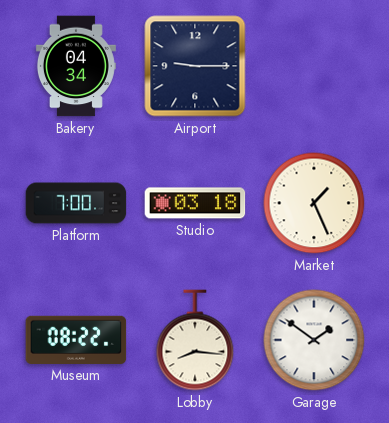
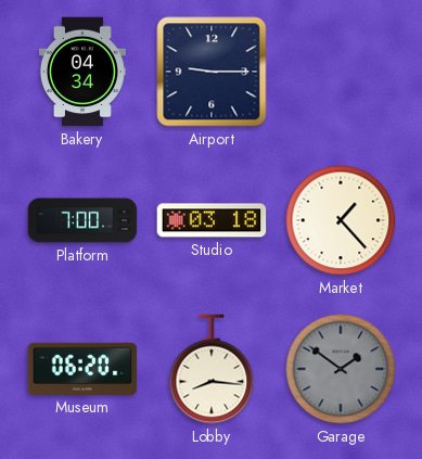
Market: 1:26 -> 1:23 (341, 220)
Museum: 08:22 -> 06:20 (82, 369)
Garage dial: white -> grey (341, 369)
